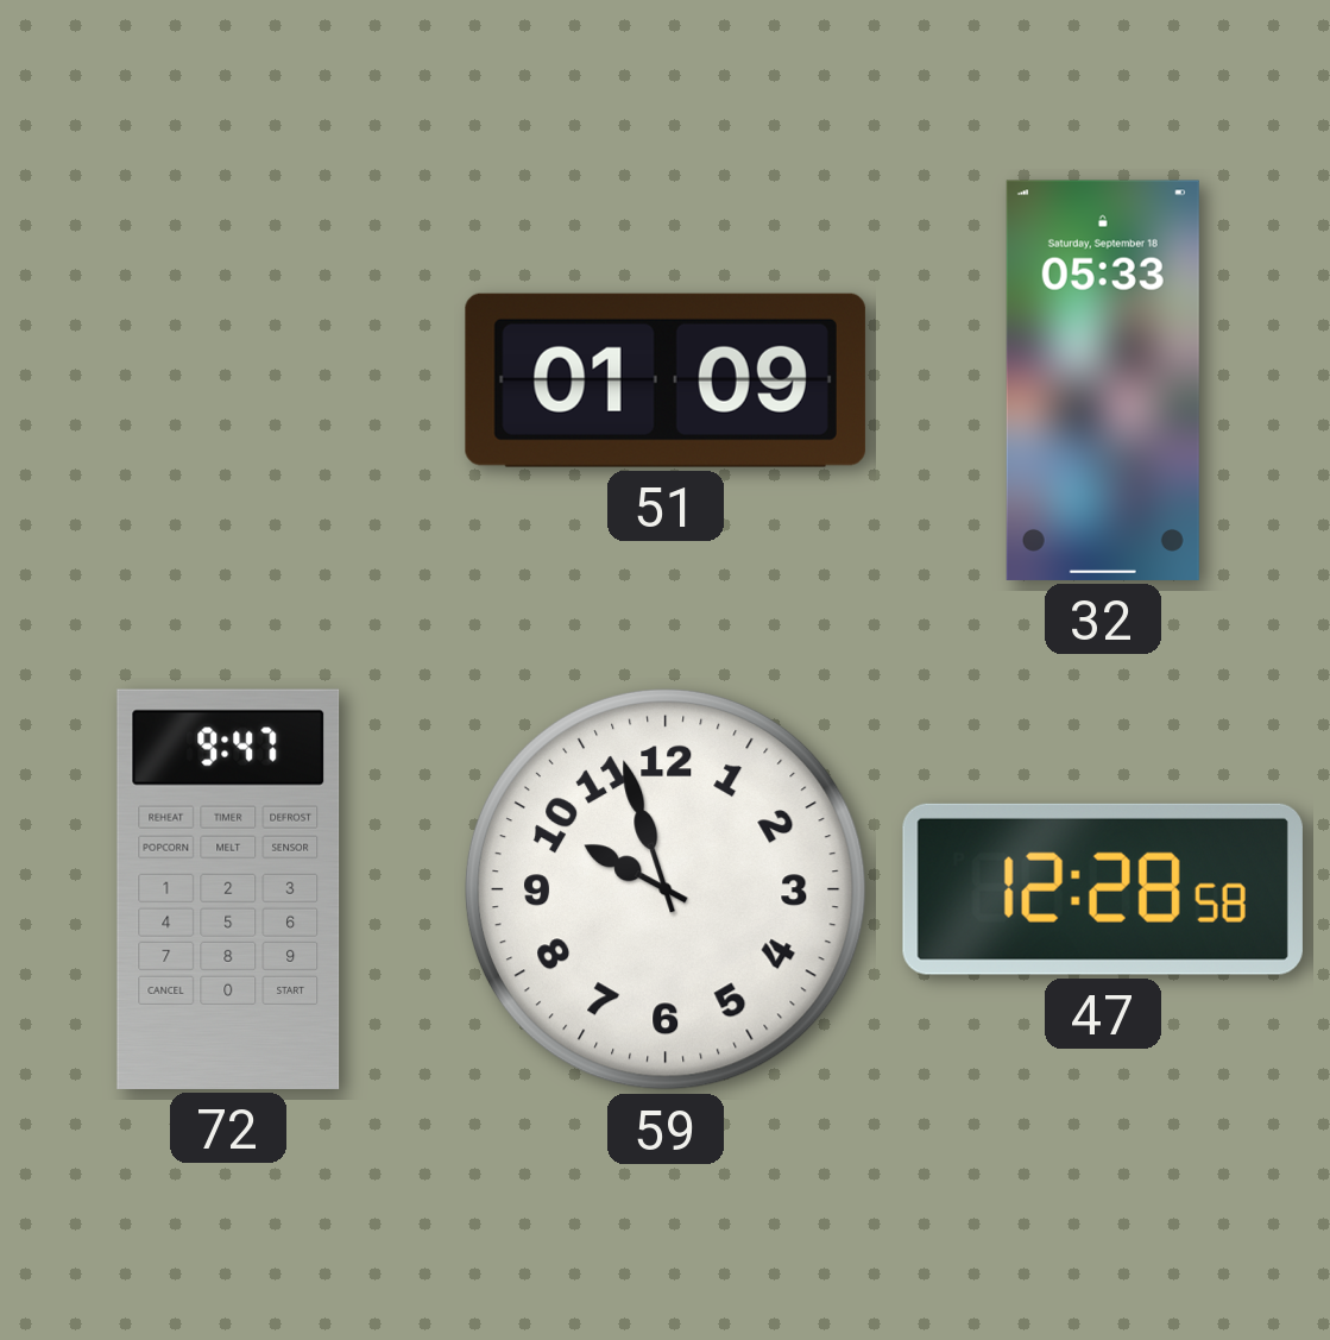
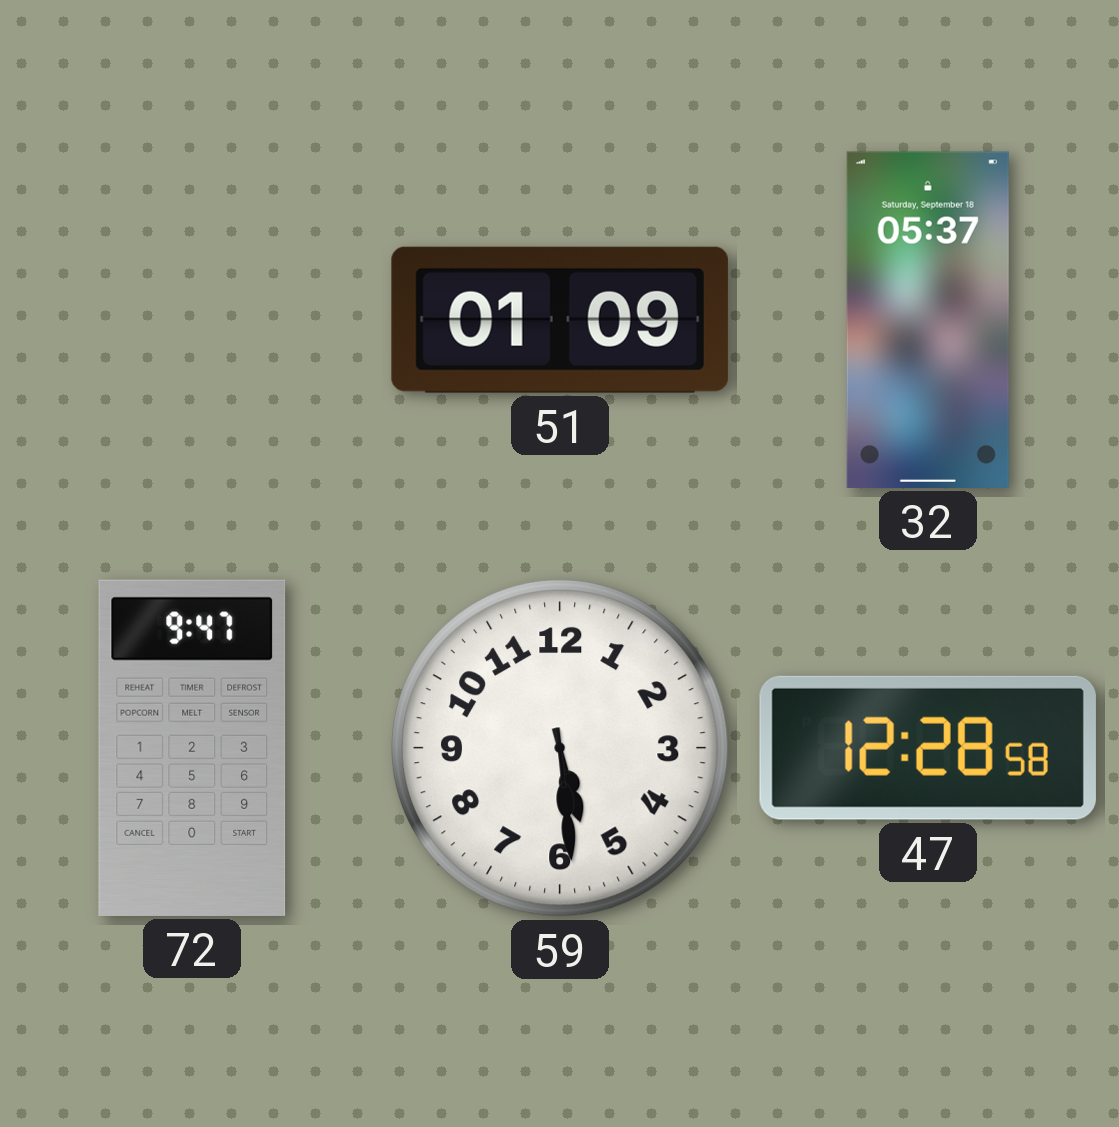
32: 05:33 -> 05:37 (928, 320)
59: 9:57 -> 5:29 (560, 748)
